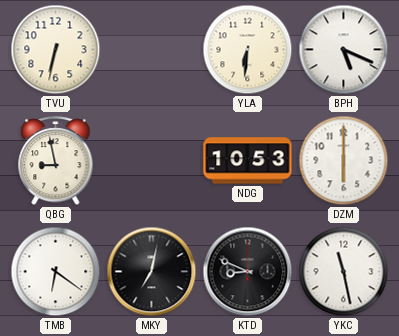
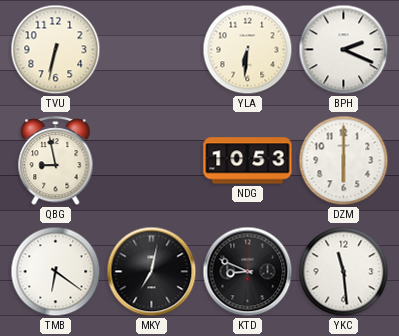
BPH: 5:19 -> 2:19 (344, 50)
YKC: 11:28 -> 11:29 (344, 272)
